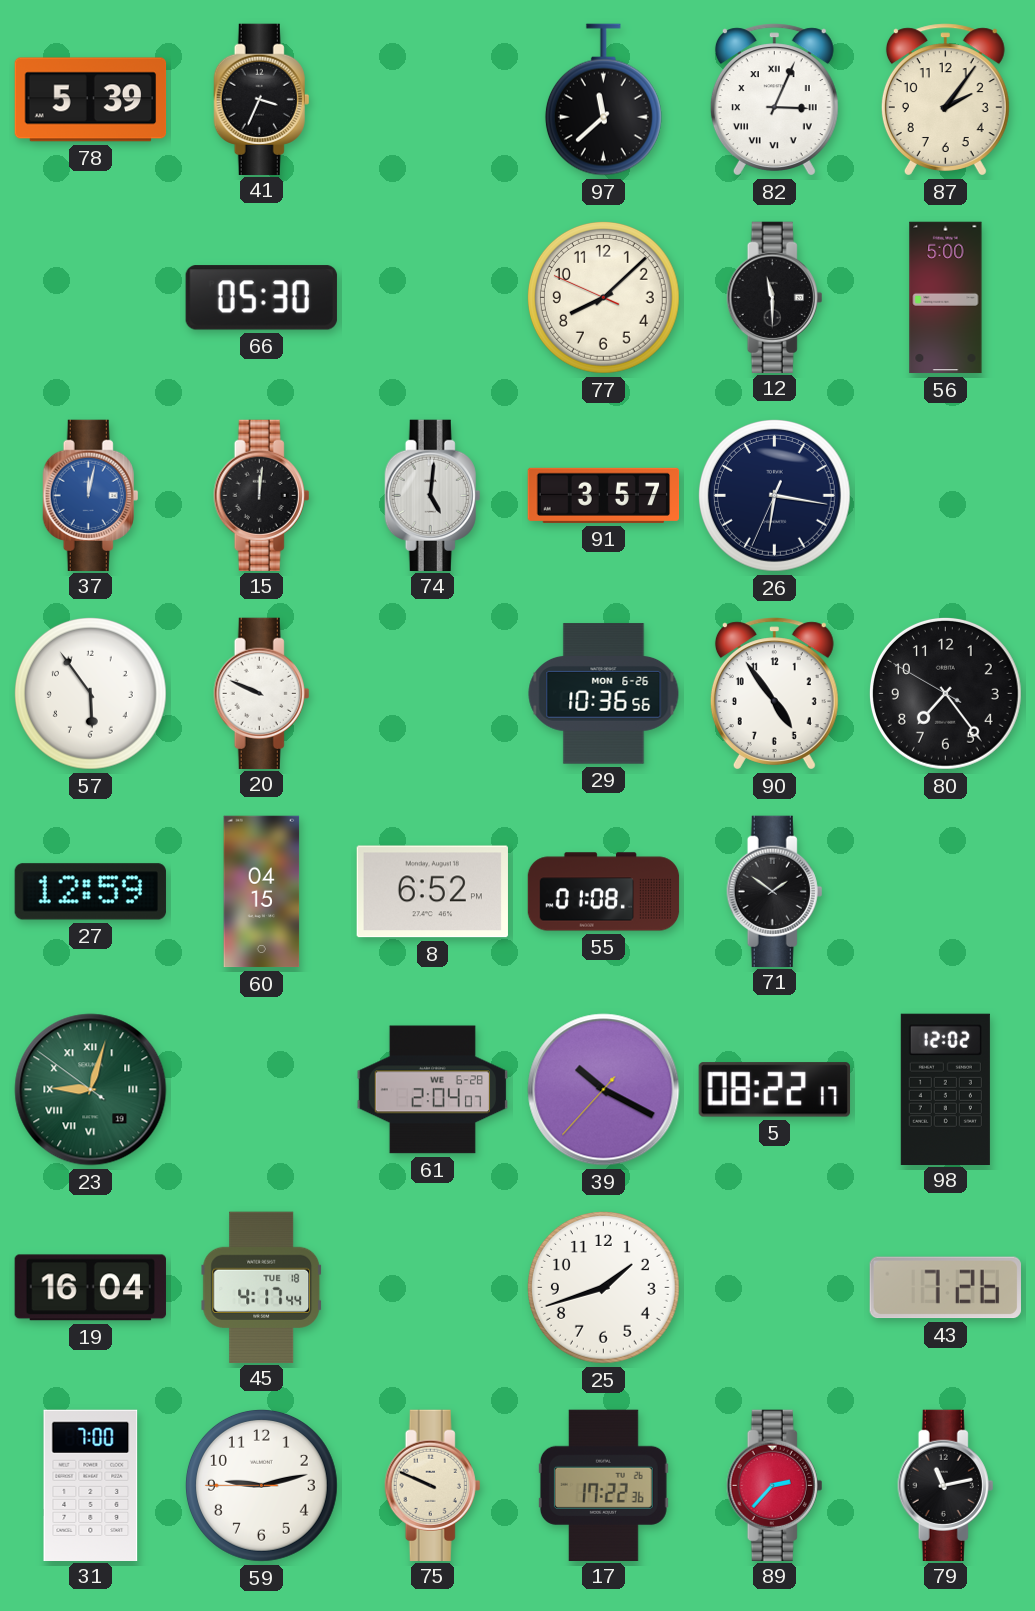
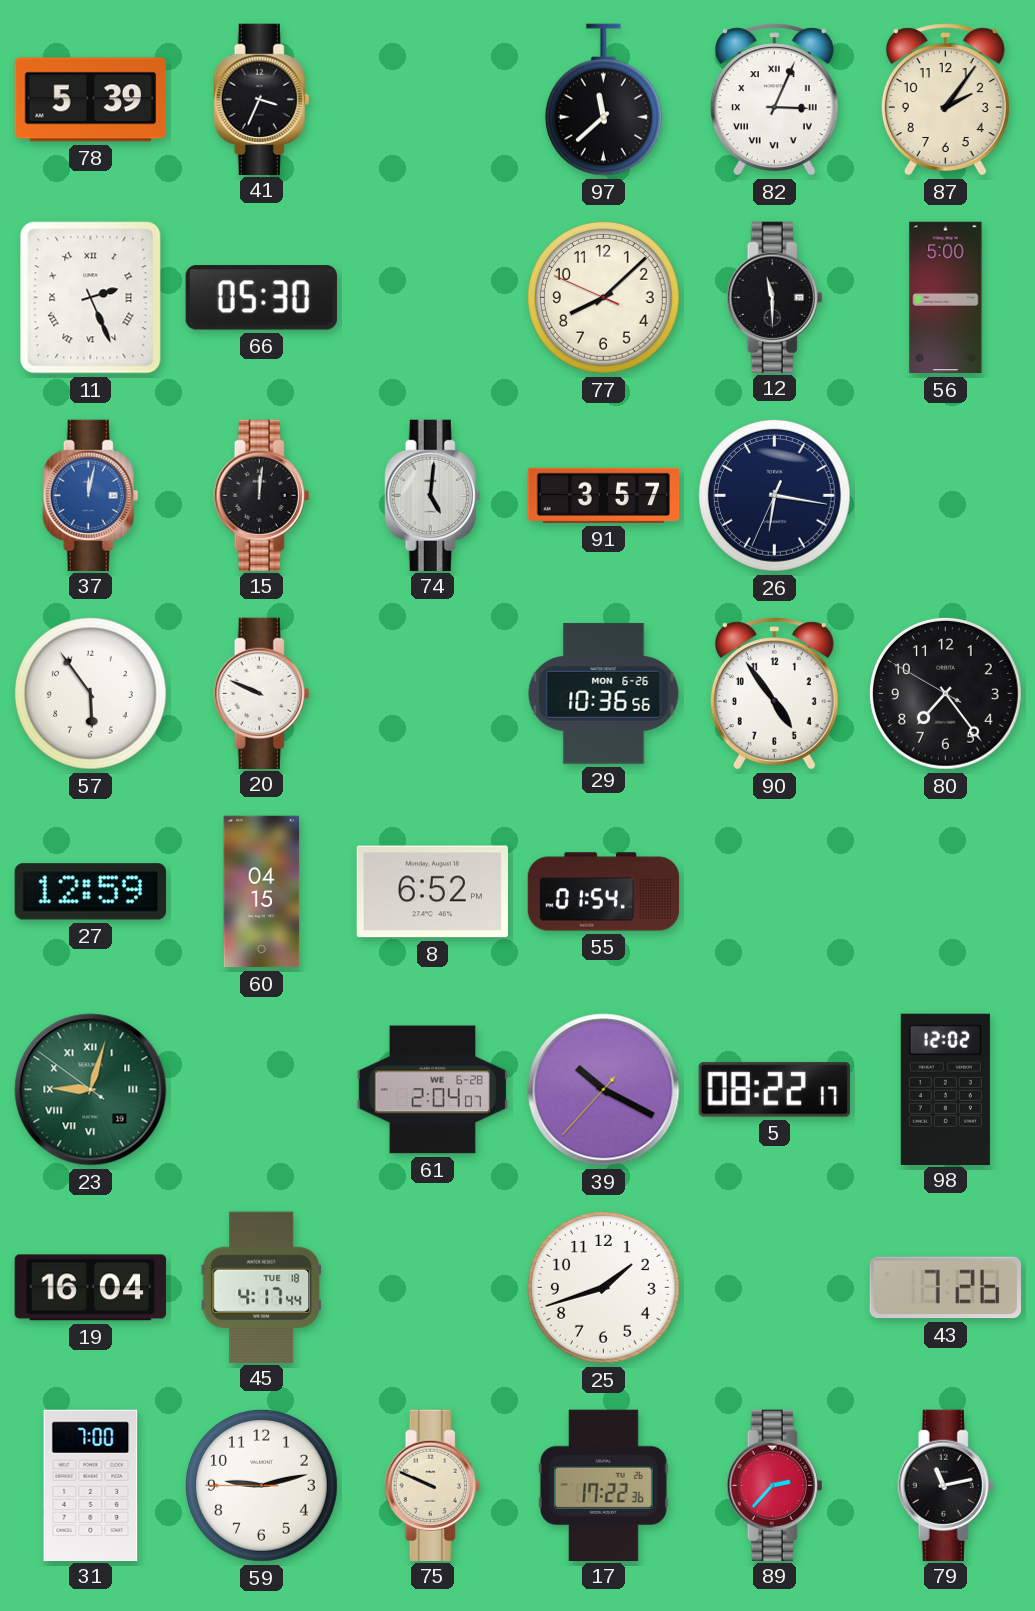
11: none -> 2:26 (91, 298)
55: 01:08 -> 01:54 (604, 892)
71: 1:51 -> none (775, 891)
